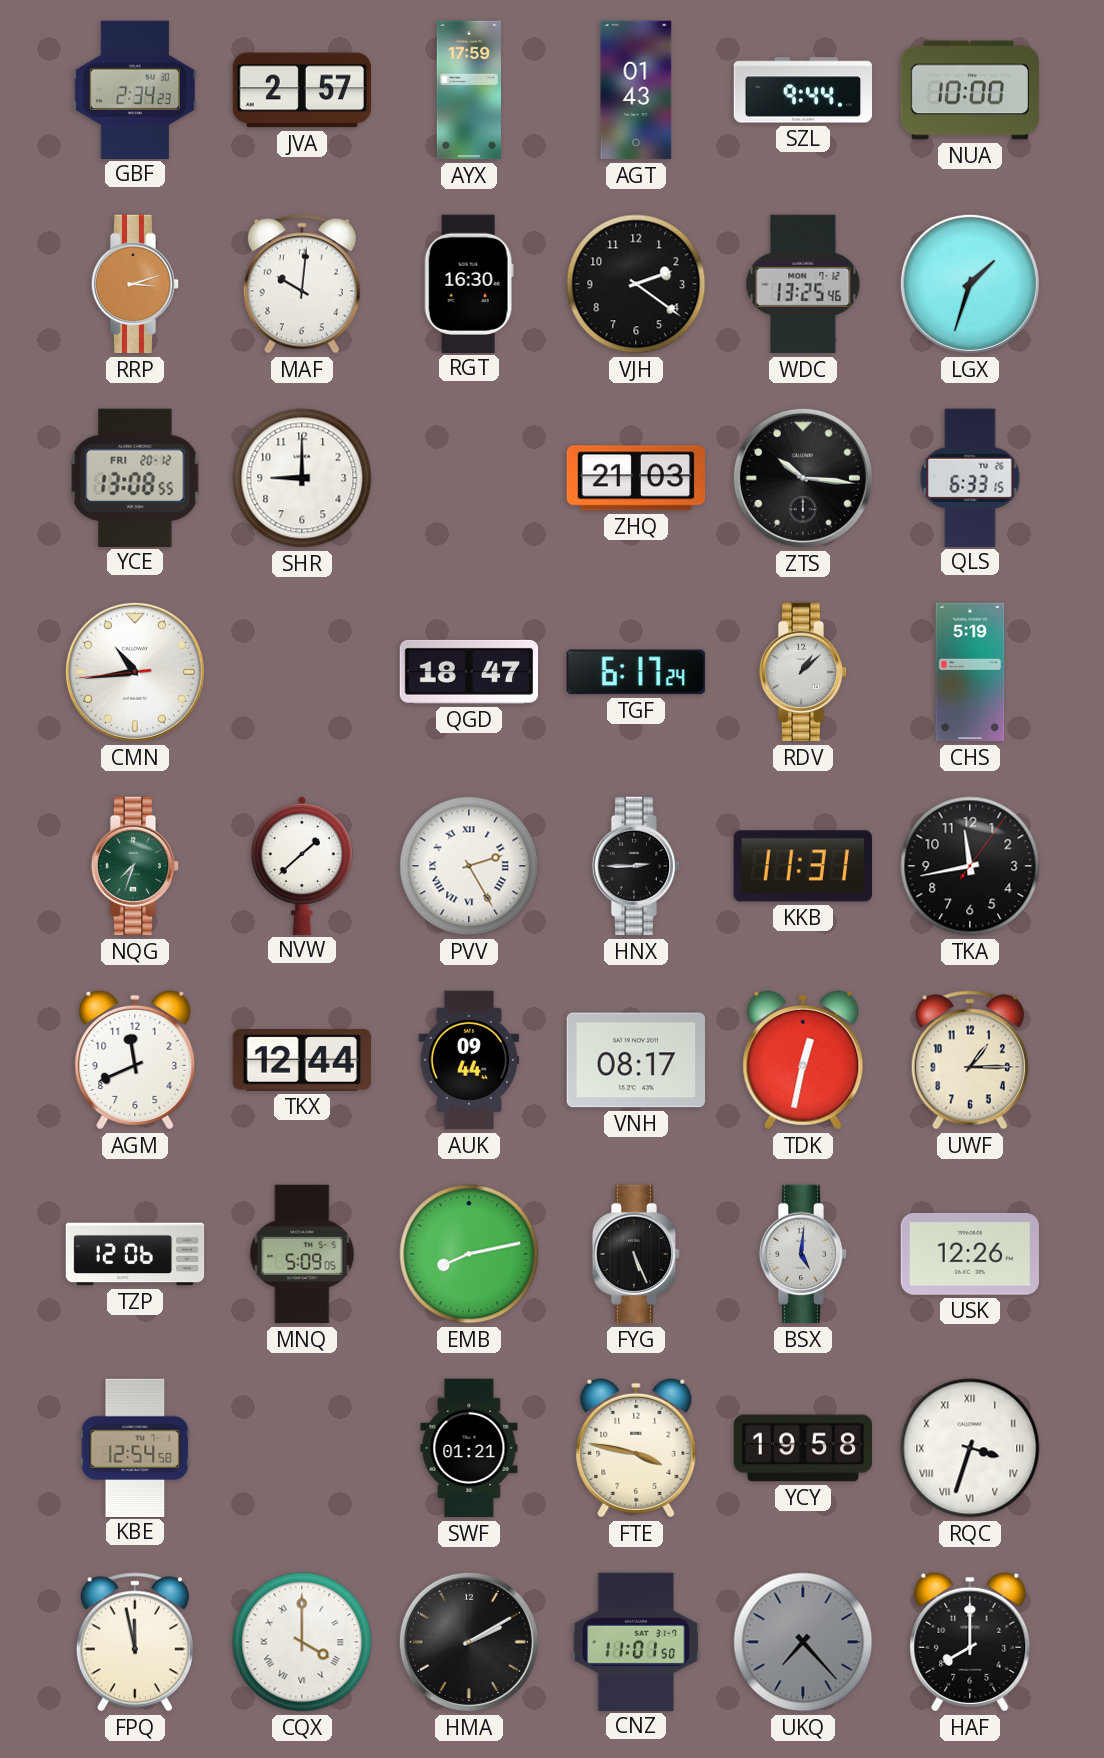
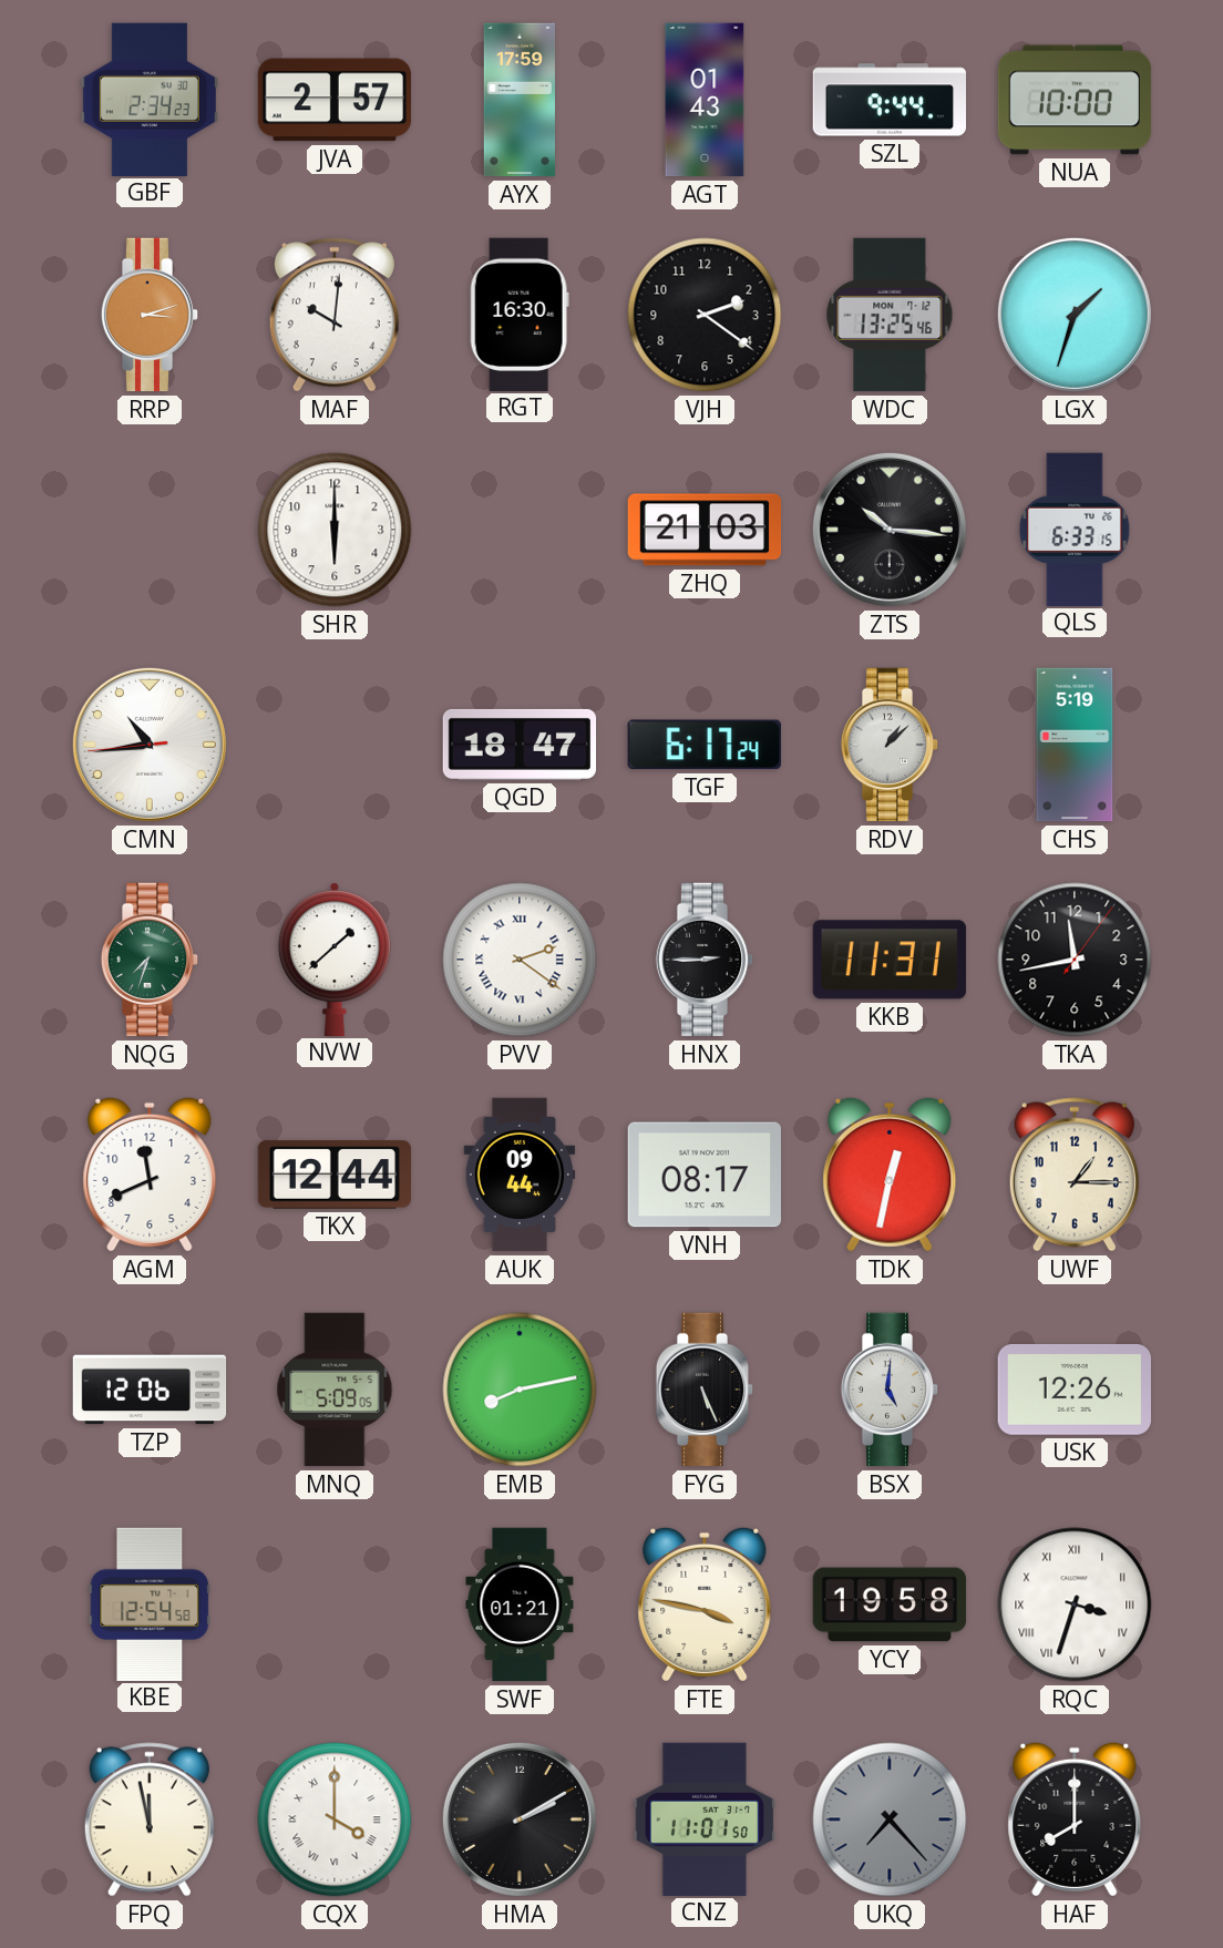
YCE: 13:08 -> none (135, 477)
SHR: 9:00 -> 6:00 (335, 530)
PVV: 2:25 -> 2:21 (520, 960)
